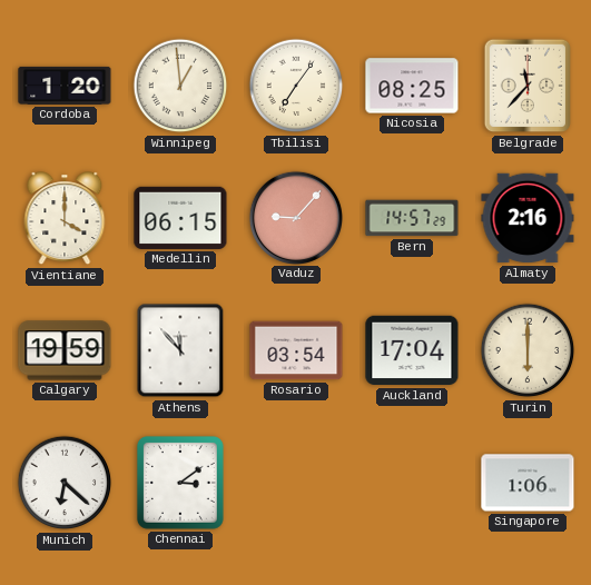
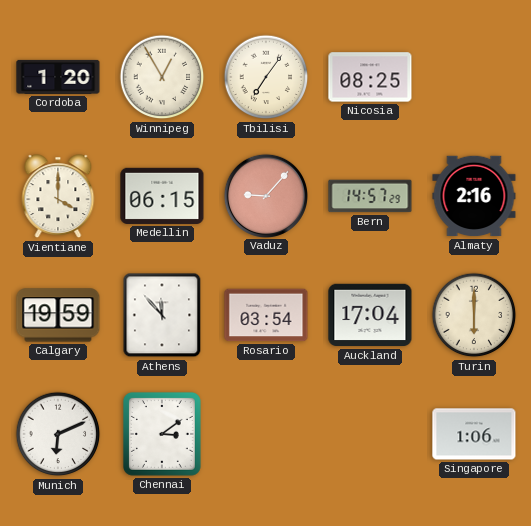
Winnipeg: 12:59 -> 12:55 (162, 77)
Belgrade: 11:37 -> none (528, 86)
Munich: 6:22 -> 6:11 (58, 434)
